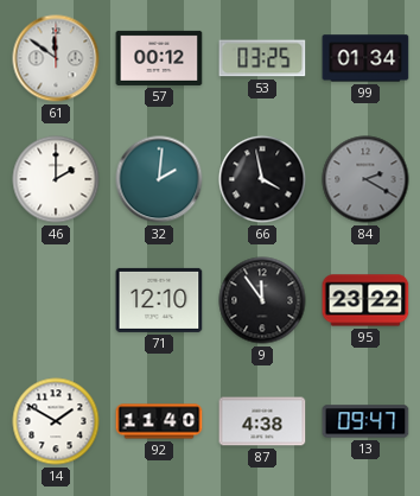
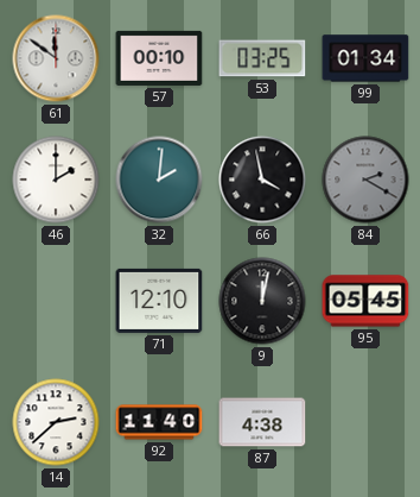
57: 00:12 -> 00:10 (159, 58)
9: 11:54 -> 12:02 (262, 301)
95: 23:22 -> 05:45 (365, 301)
14: 1:50 -> 2:38 (56, 422)
13: 09:47 -> none (365, 421)
